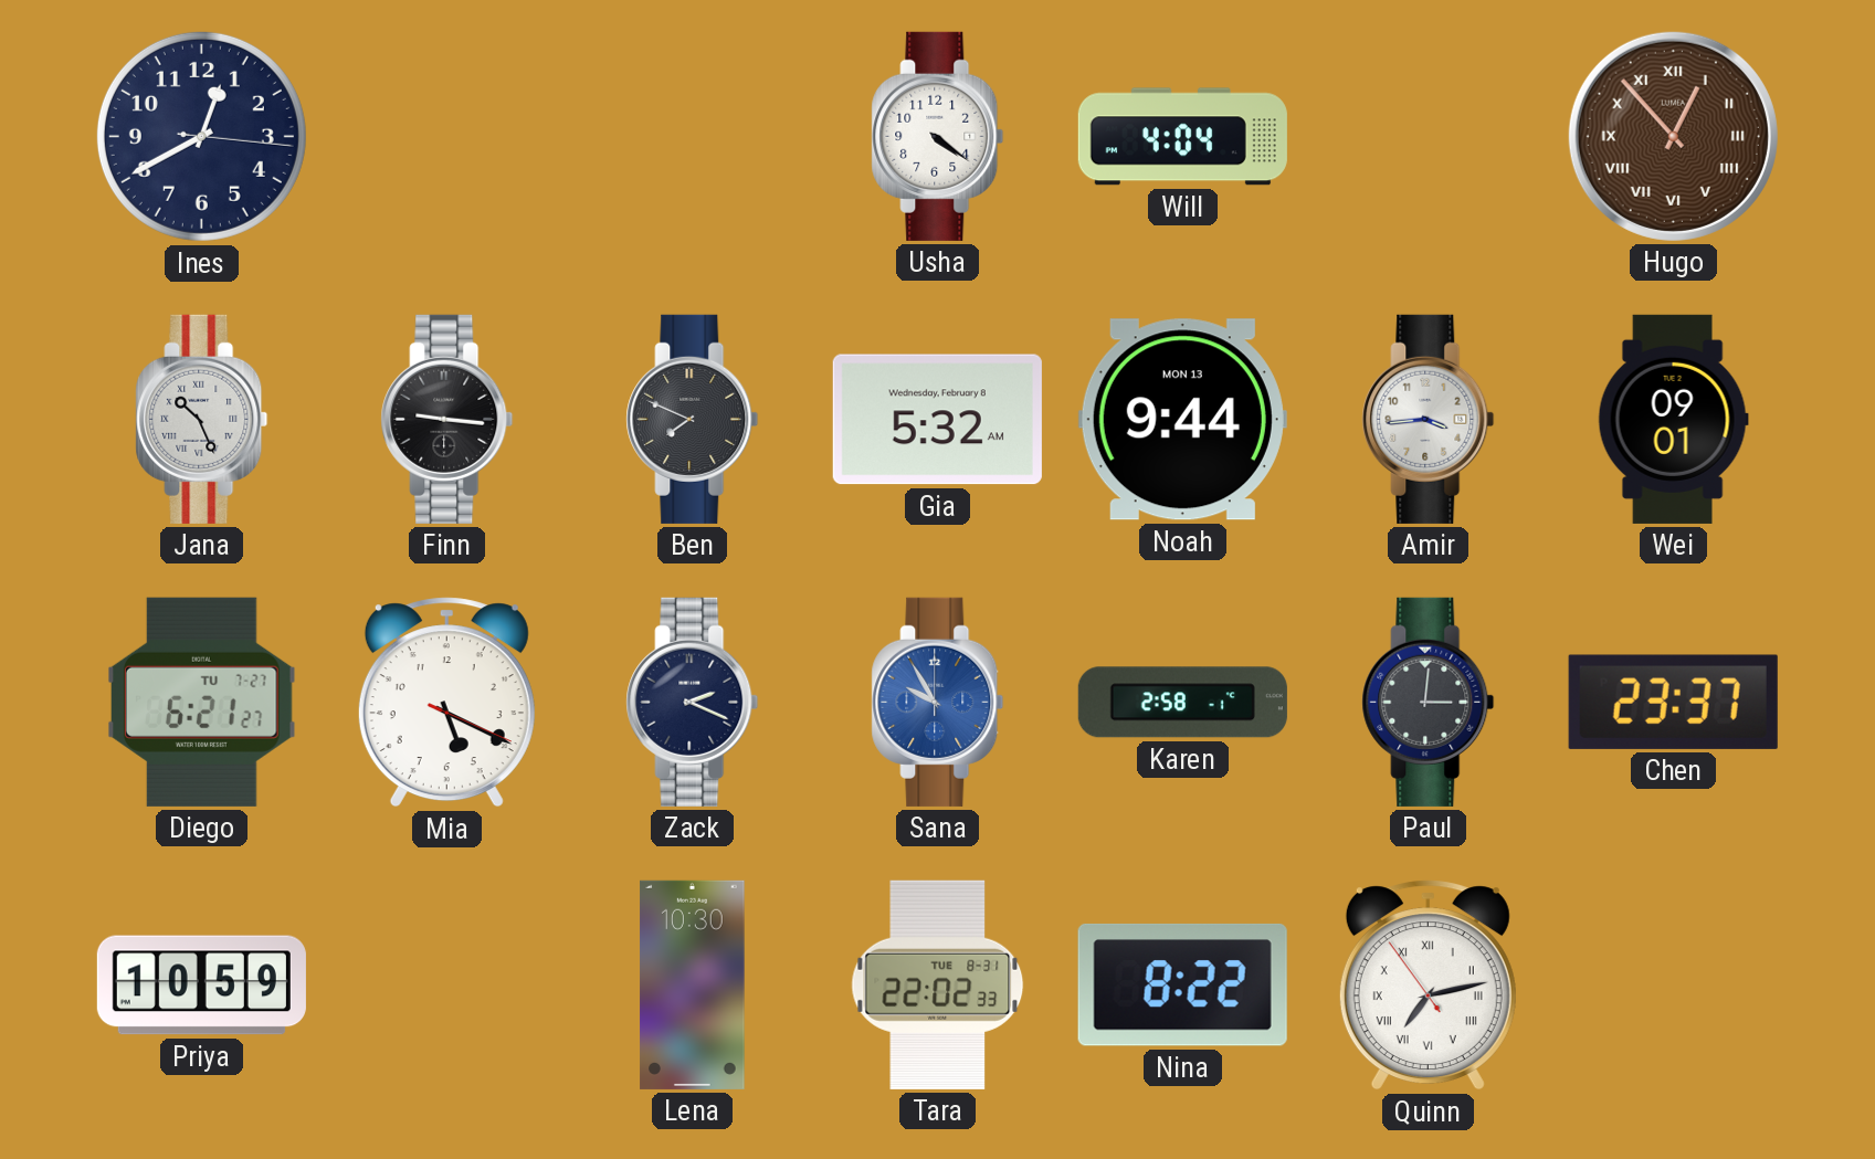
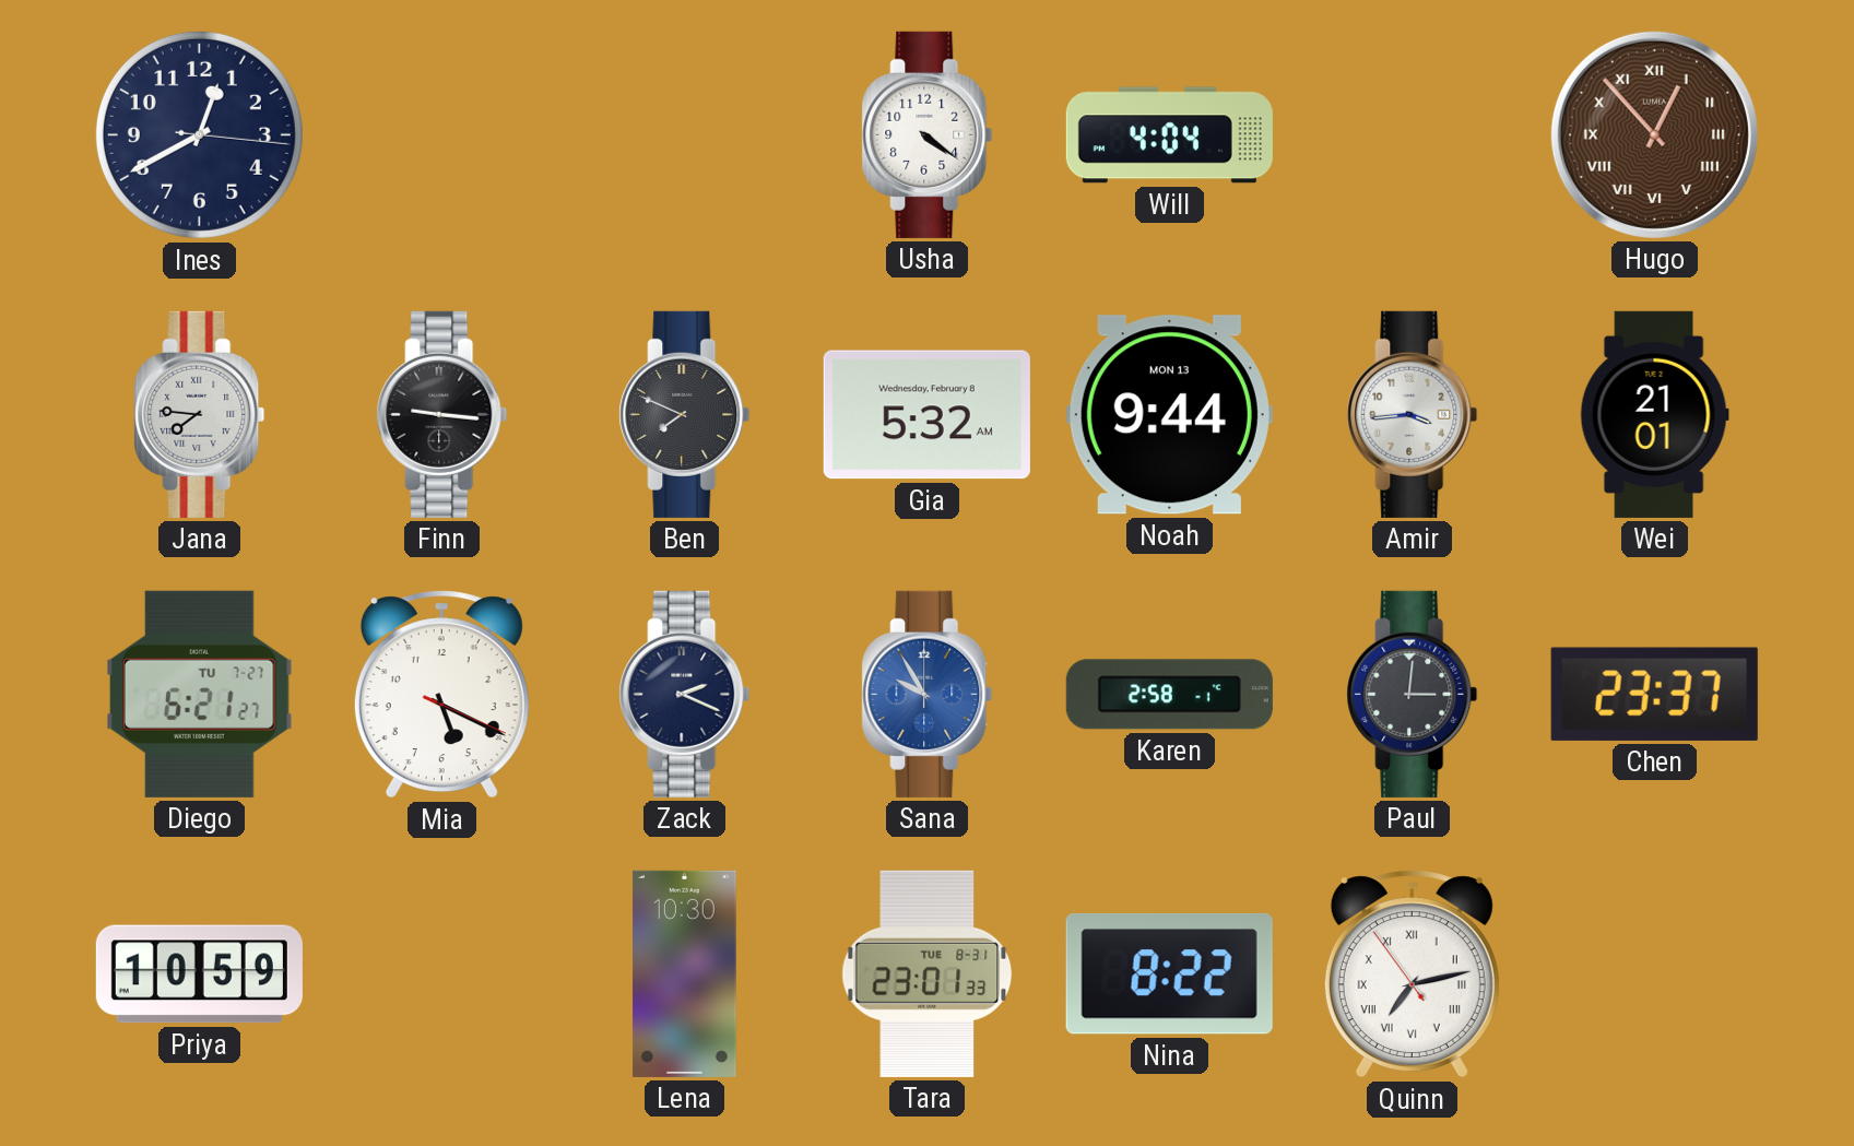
Jana: 10:26 -> 7:46 (200, 414)
Wei: 09:01 -> 21:01 (1654, 414)
Tara: 22:02 -> 23:01 (928, 973)
